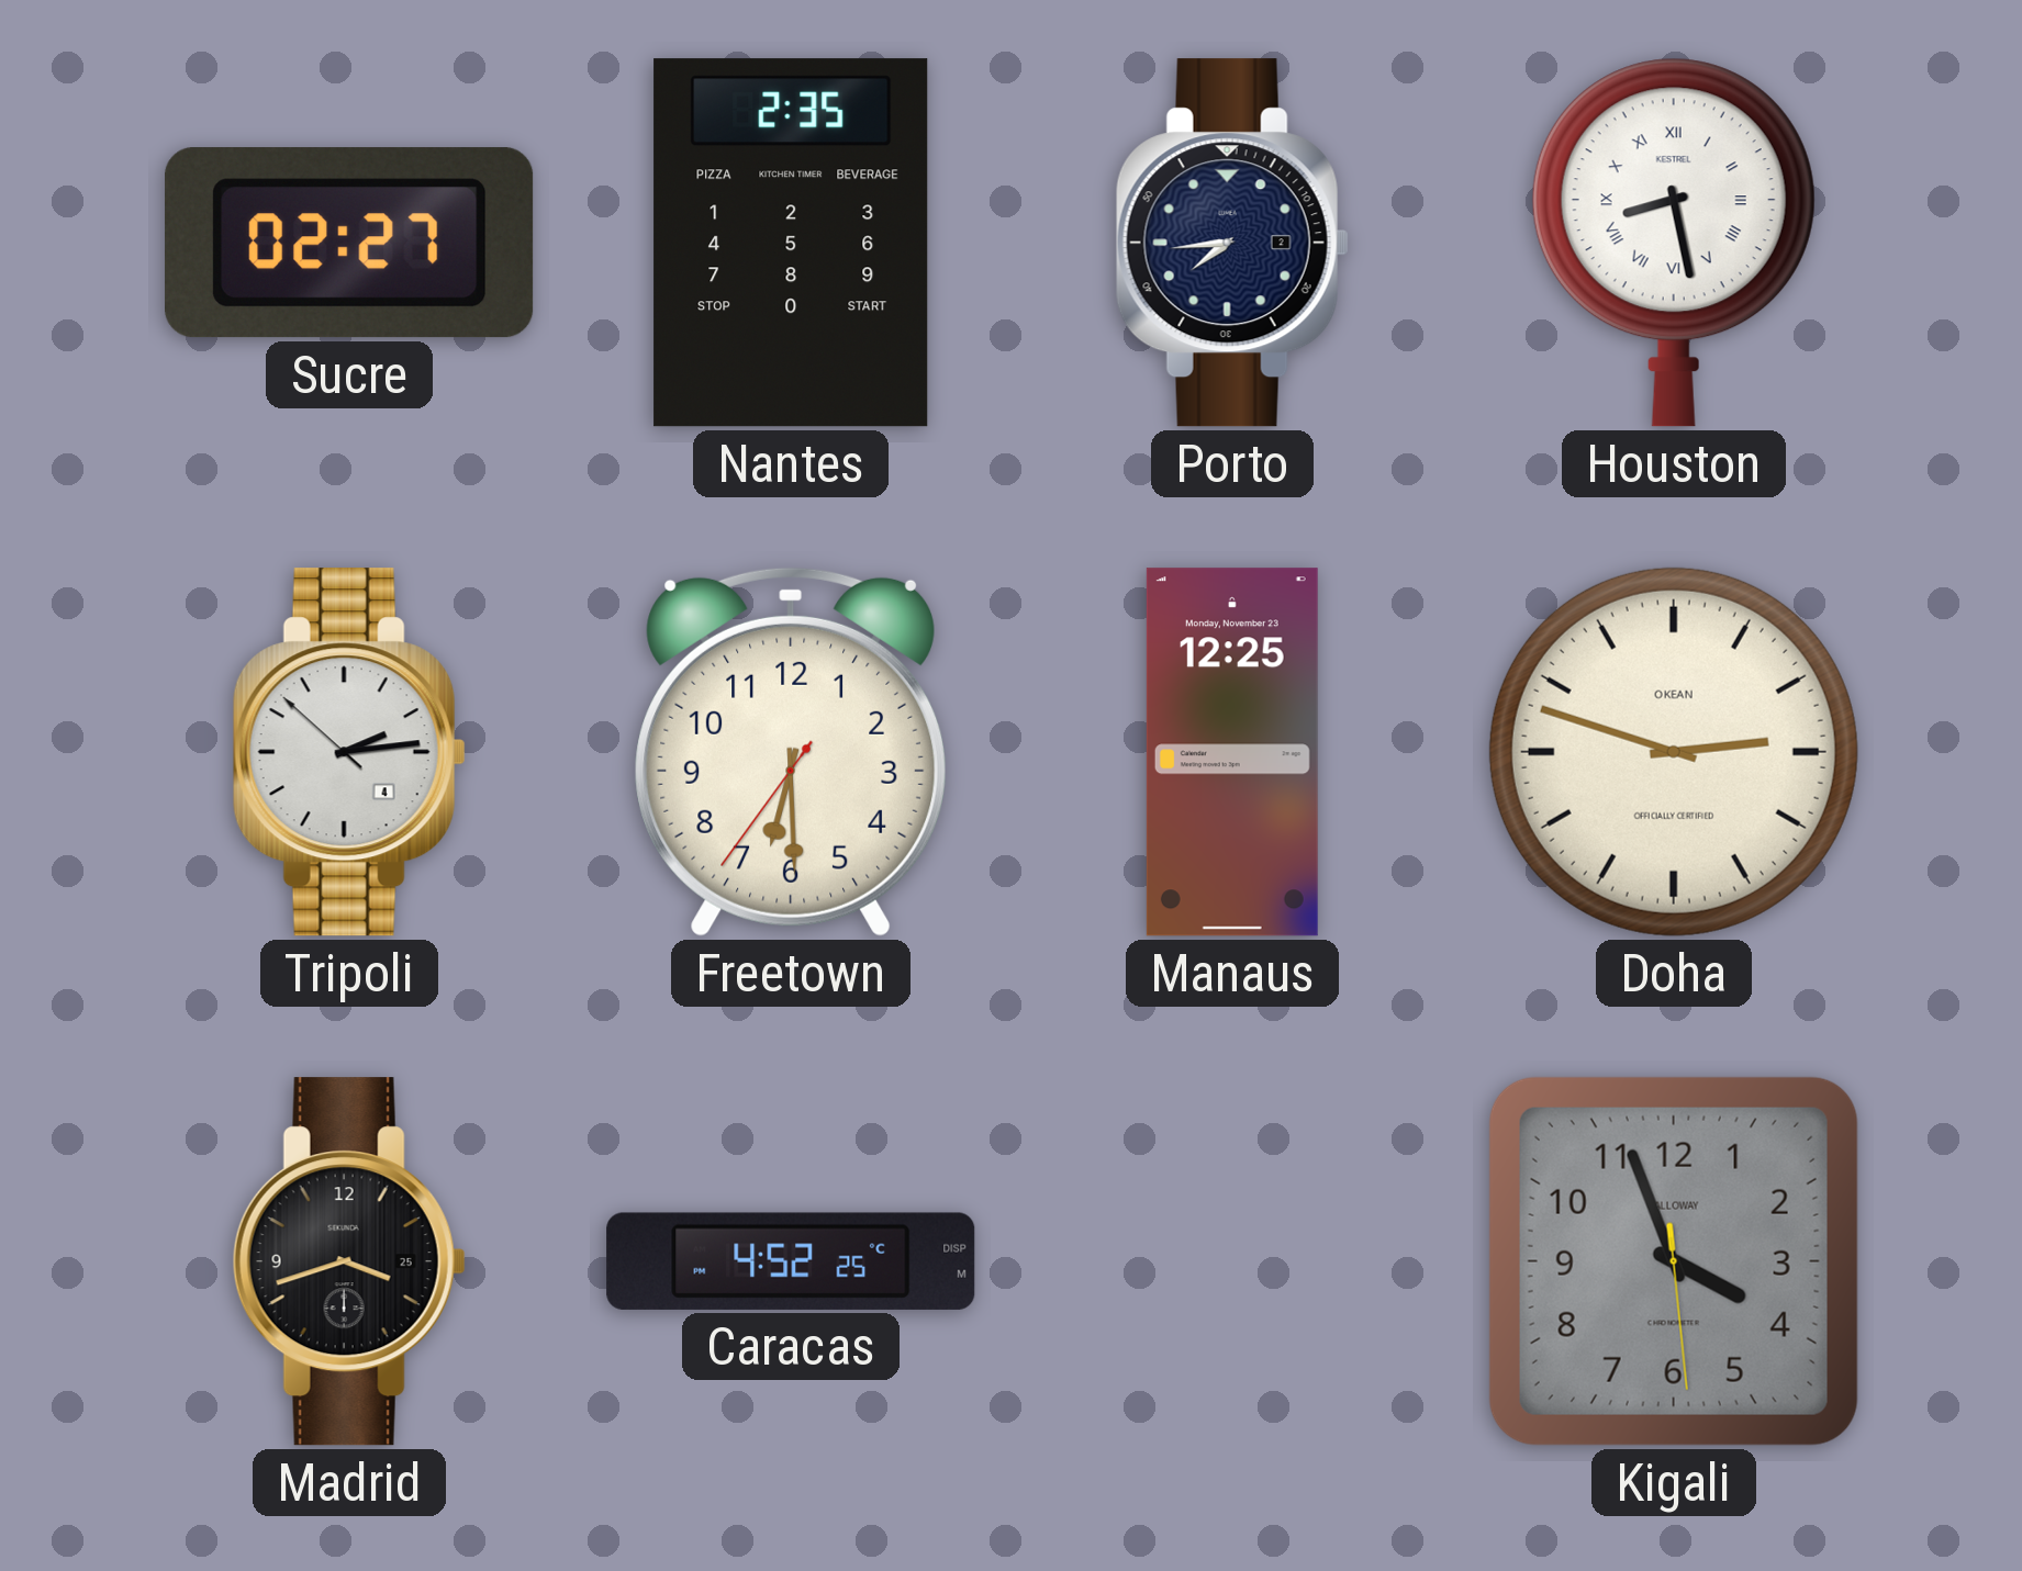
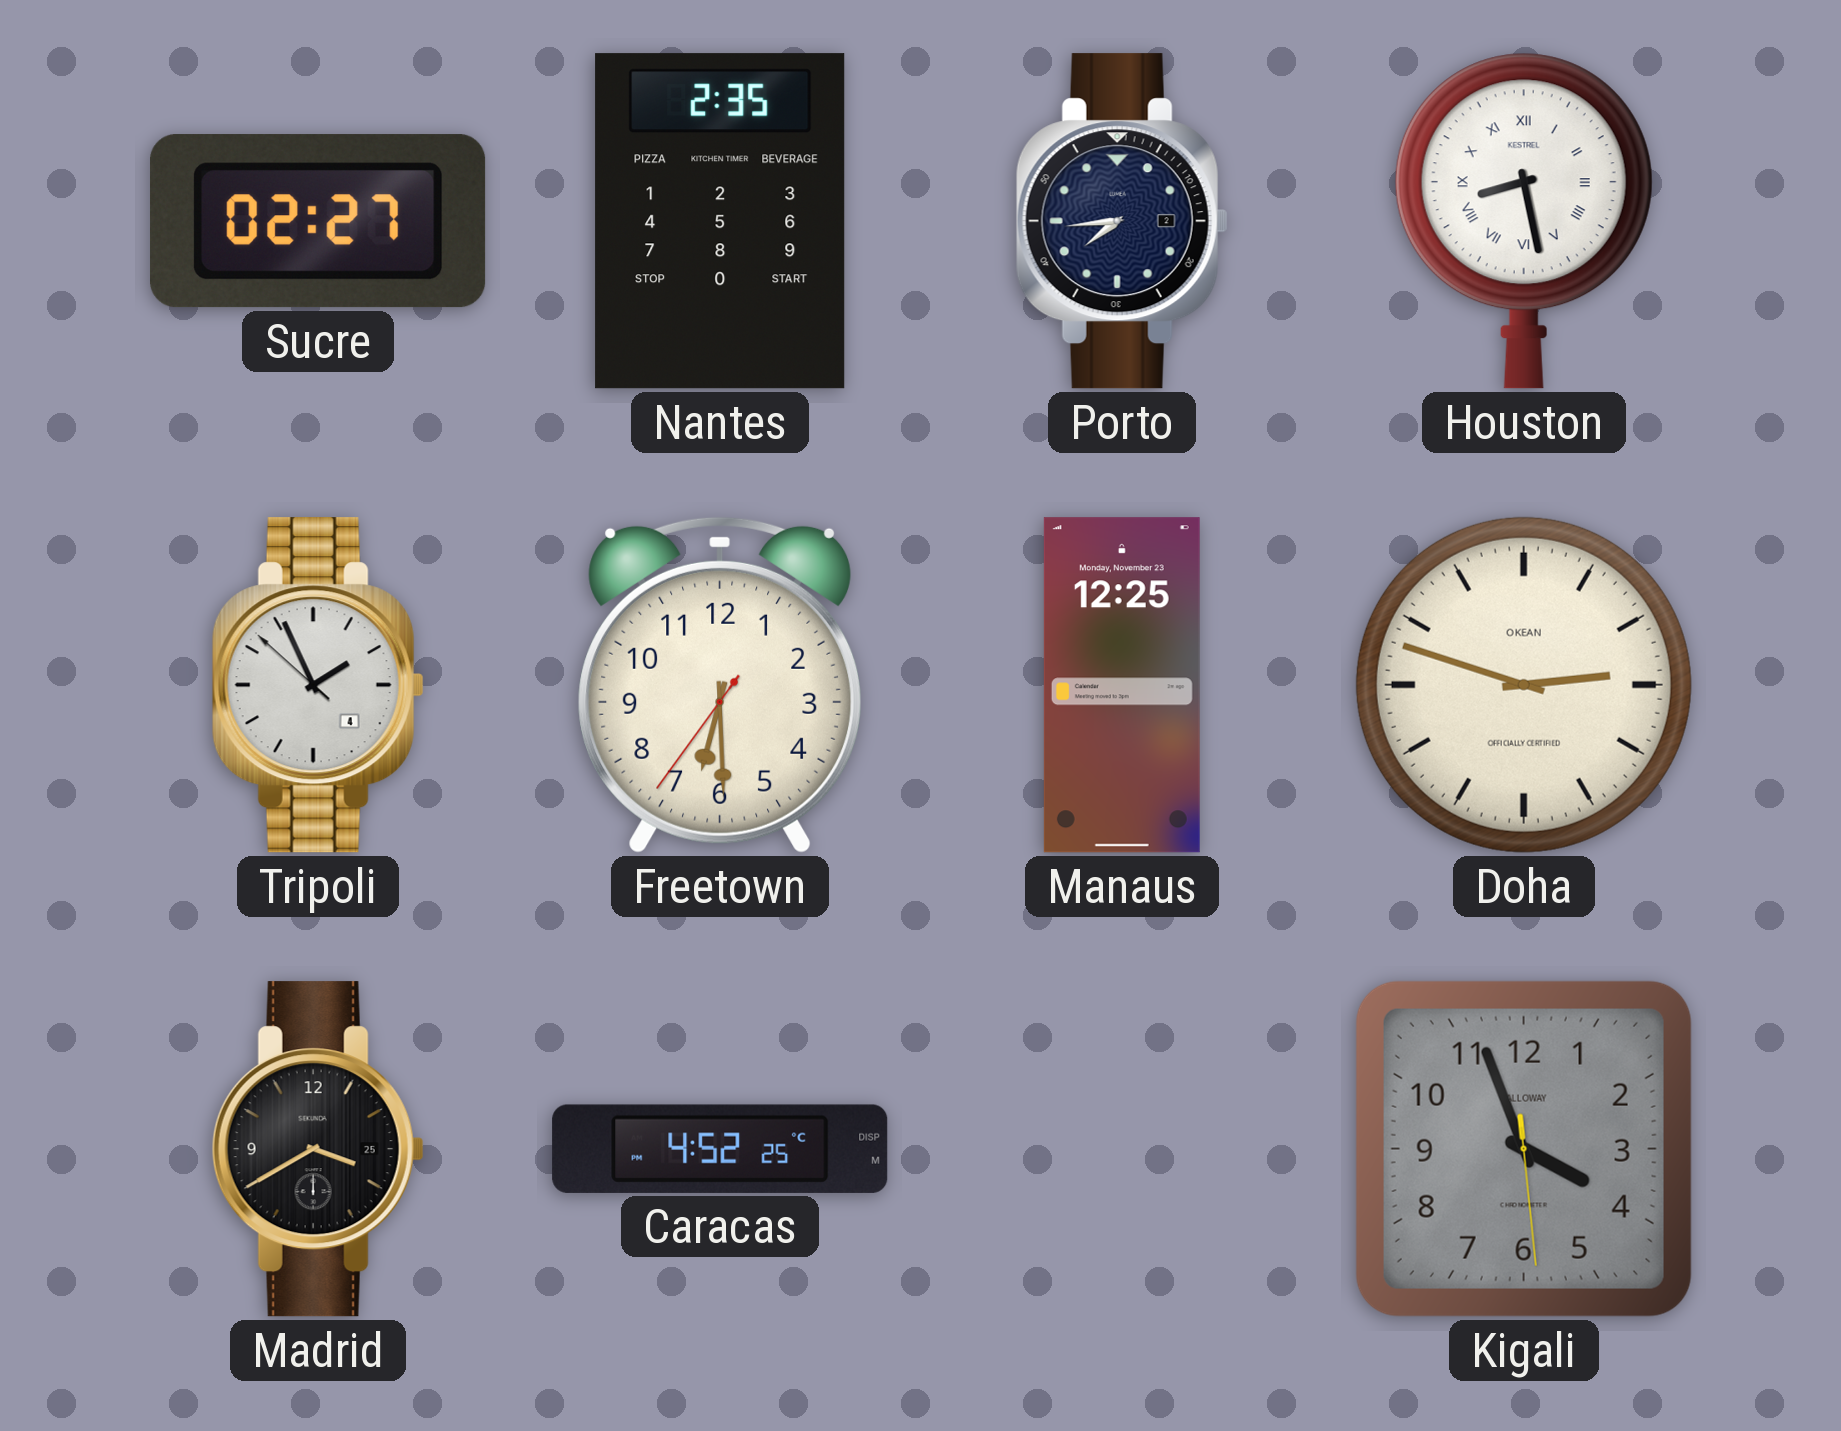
Tripoli: 2:13 -> 1:55 (318, 685)
Madrid: 3:42 -> 3:40 (318, 1149)
